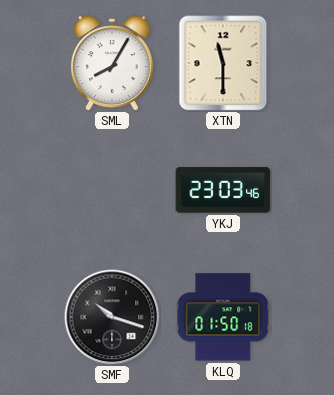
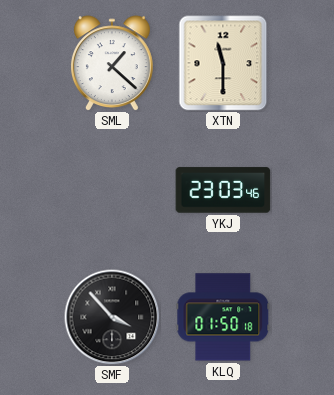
SML: 8:05 -> 1:22 (112, 63)
SMF: 10:18 -> 3:53 (112, 317)
